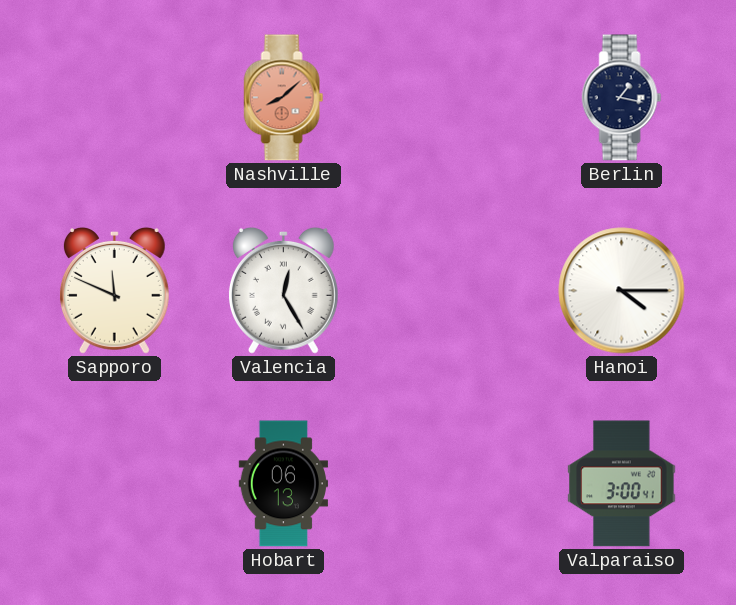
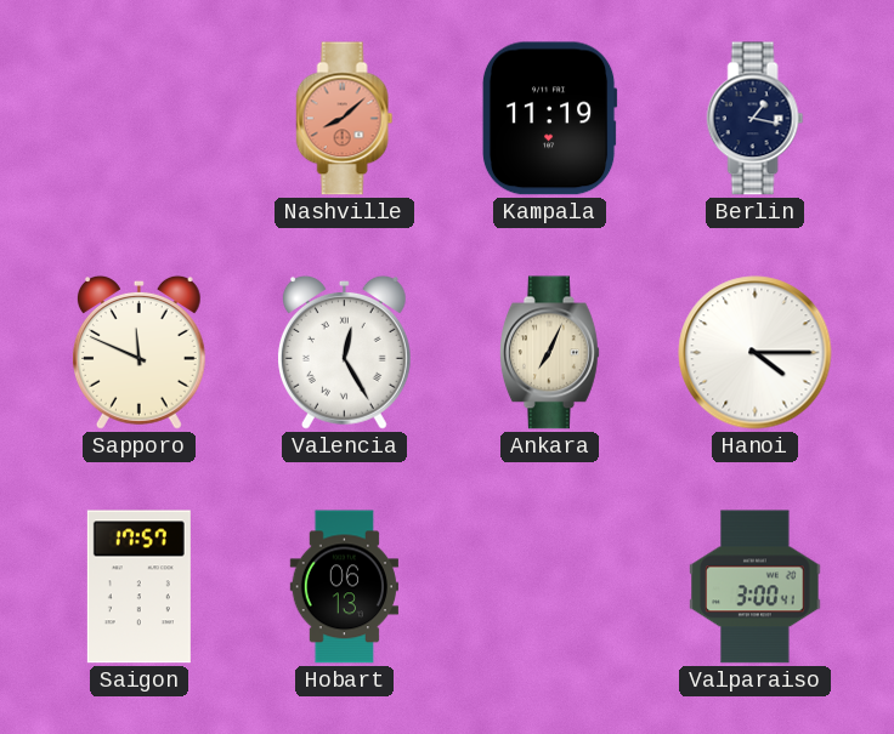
Kampala: none -> 11:19 (549, 119)
Ankara: none -> 7:04 (549, 353)
Saigon: none -> 17:57 (138, 587)
